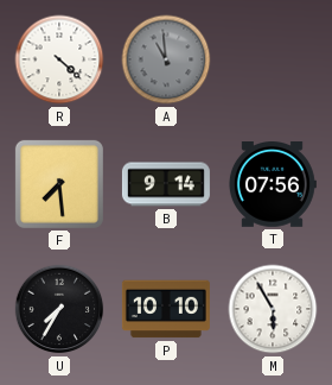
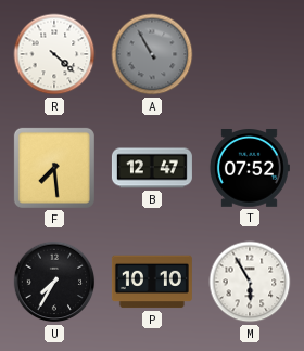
A: 10:59 -> 10:55 (152, 54)
B: 9:14 -> 12:47 (152, 168)
T: 07:56 -> 07:52 (249, 169)
